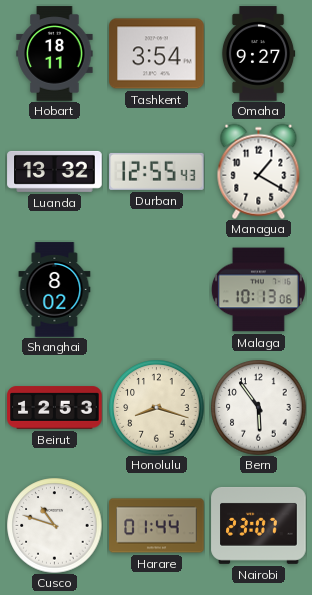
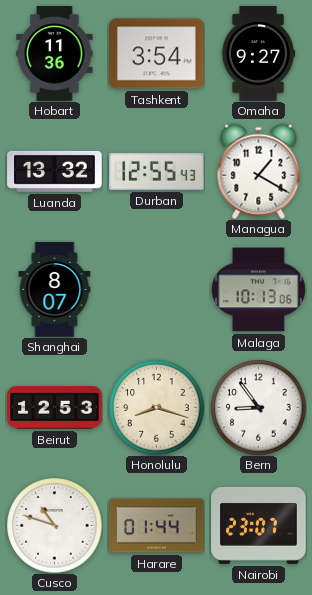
Hobart: 18:11 -> 11:36 (55, 54)
Shanghai: 8:02 -> 8:07 (55, 290)
Bern: 5:54 -> 8:54 (258, 407)
